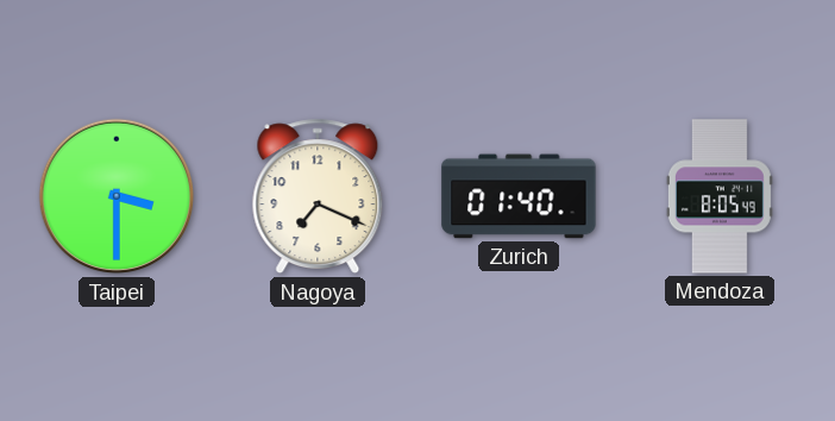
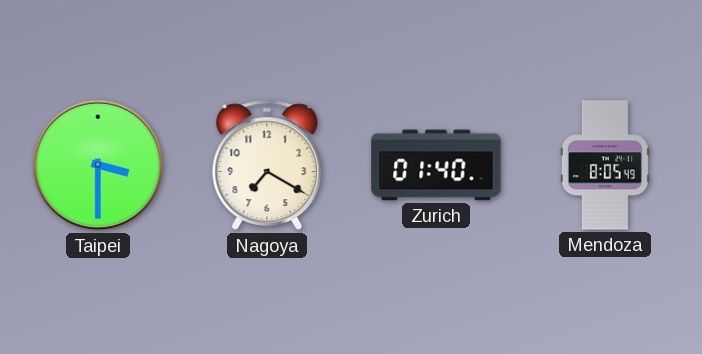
Nagoya: 7:19 -> 7:20 (267, 165)
